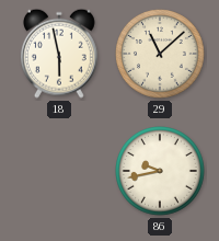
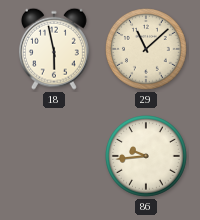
86: 9:43 -> 9:44 (147, 157)
